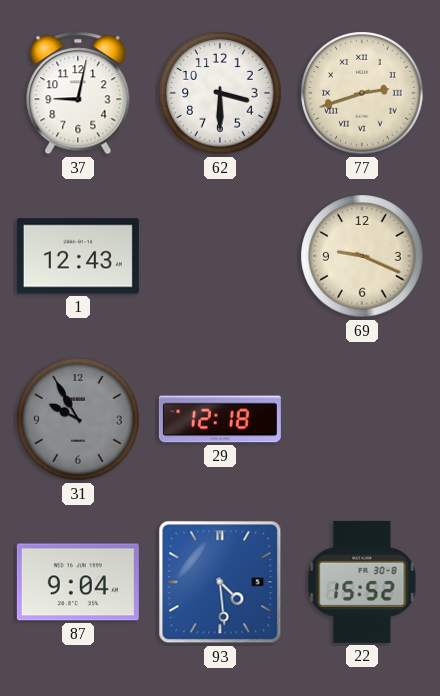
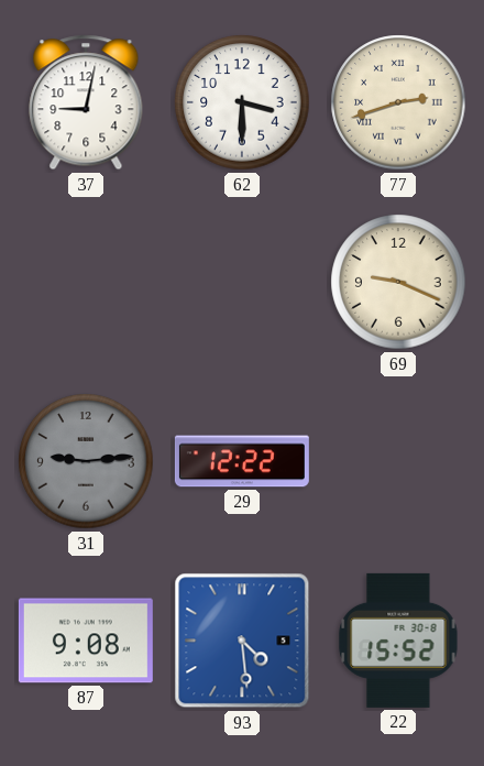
1: 12:43 -> none (78, 256)
31: 9:55 -> 9:14 (86, 461)
29: 12:18 -> 12:22 (242, 461)
87: 9:04 -> 9:08 (86, 641)
